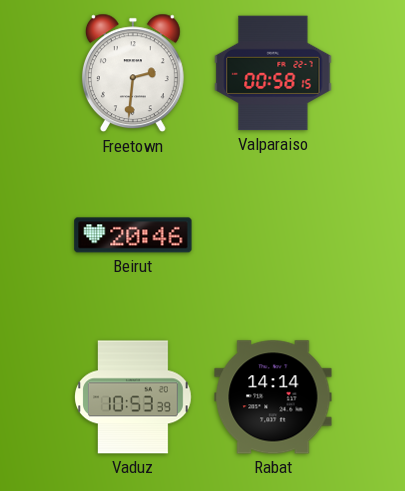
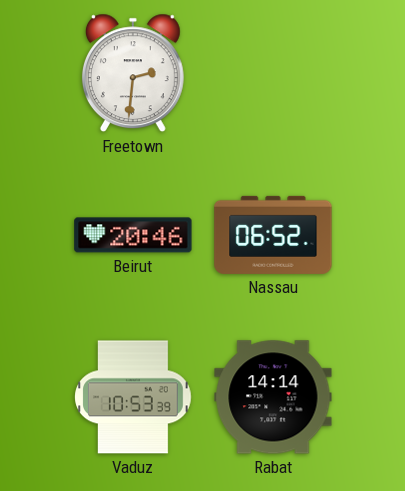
Valparaiso: 00:58 -> none (273, 73)
Nassau: none -> 06:52 (273, 235)
